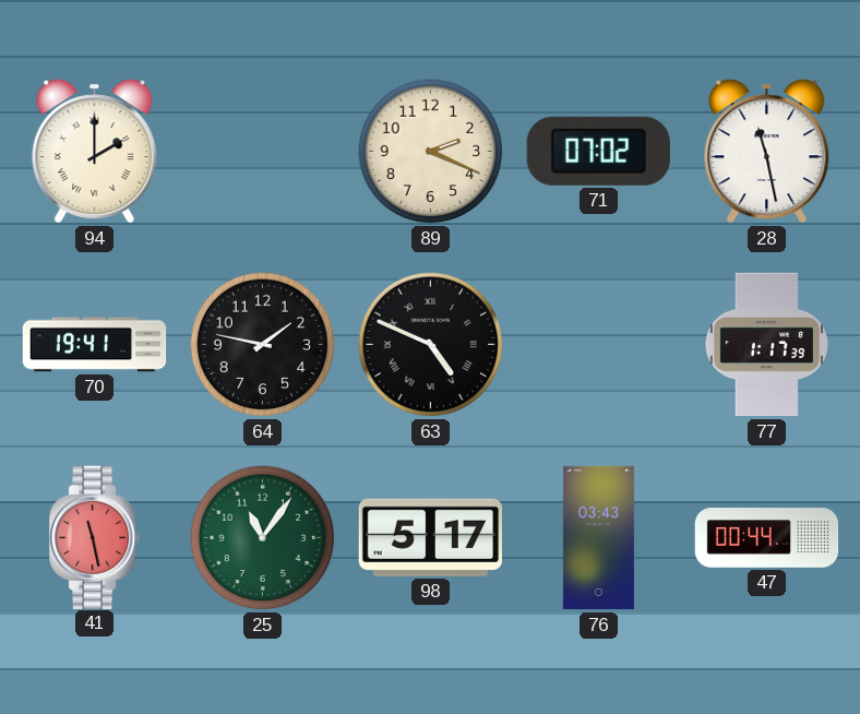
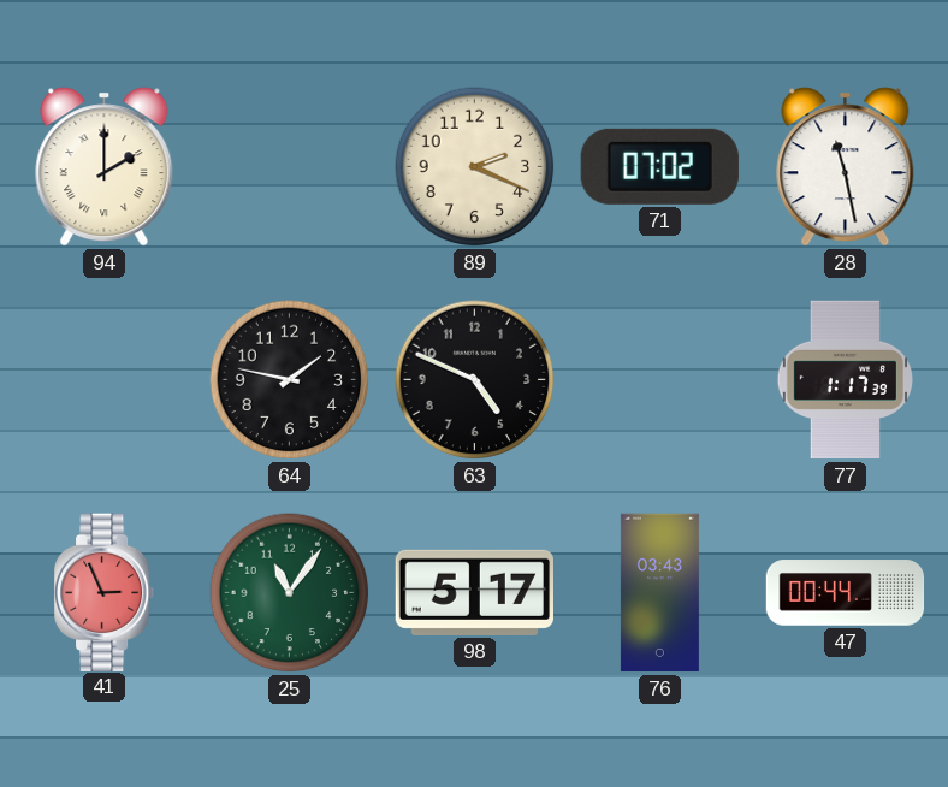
70: 19:41 -> none (95, 345)
63 numerals: Roman -> Arabic (475, 380)
41: 11:28 -> 2:56 (106, 592)
